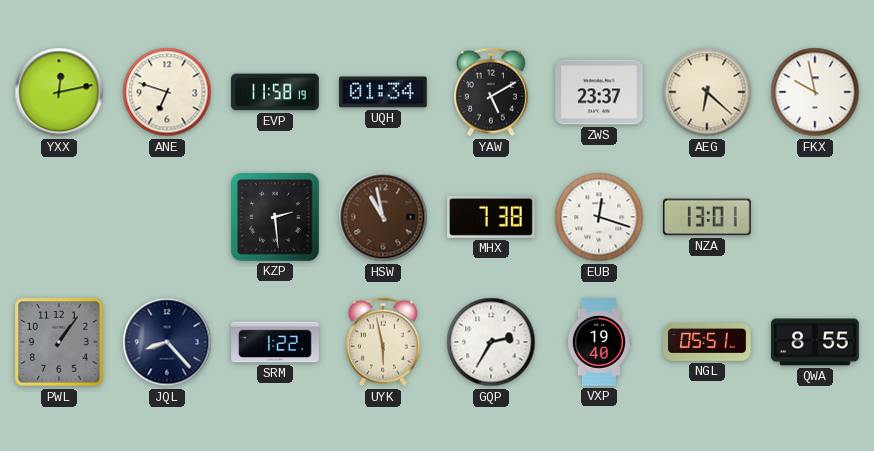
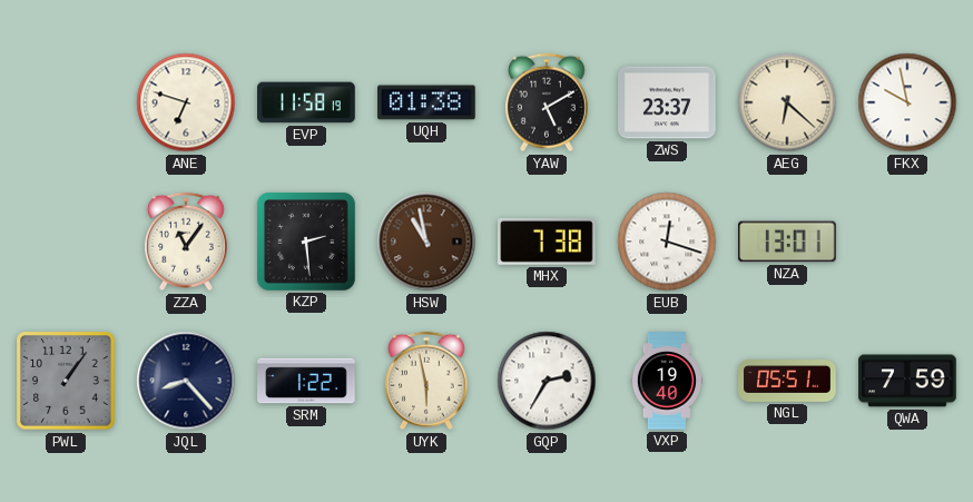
YXX: 12:13 -> none (59, 92)
UQH: 01:34 -> 01:38 (426, 102)
ZZA: none -> 11:06 (186, 242)
QWA: 8:55 -> 7:59 (907, 381)
